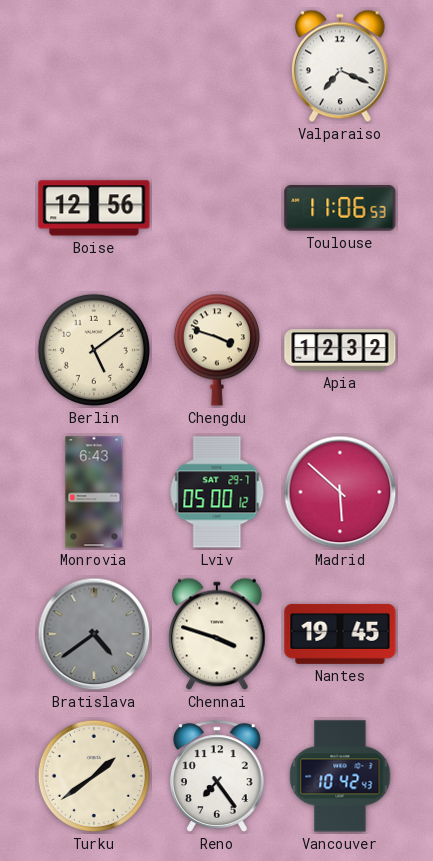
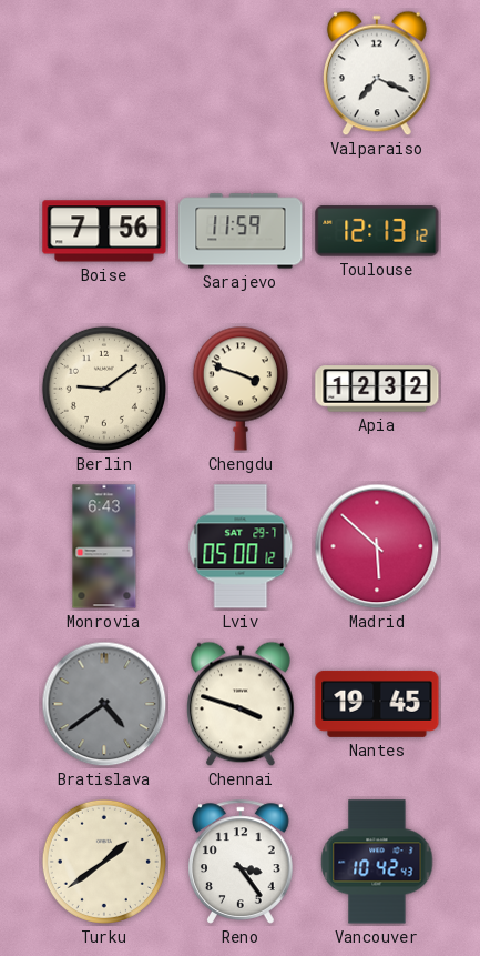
Boise: 12:56 -> 7:56 (104, 231)
Sarajevo: none -> 11:59 (241, 231)
Toulouse: 11:06 -> 12:13 (377, 231)
Berlin: 5:09 -> 9:09 (104, 389)
Reno: 7:24 -> 3:24 (242, 862)
